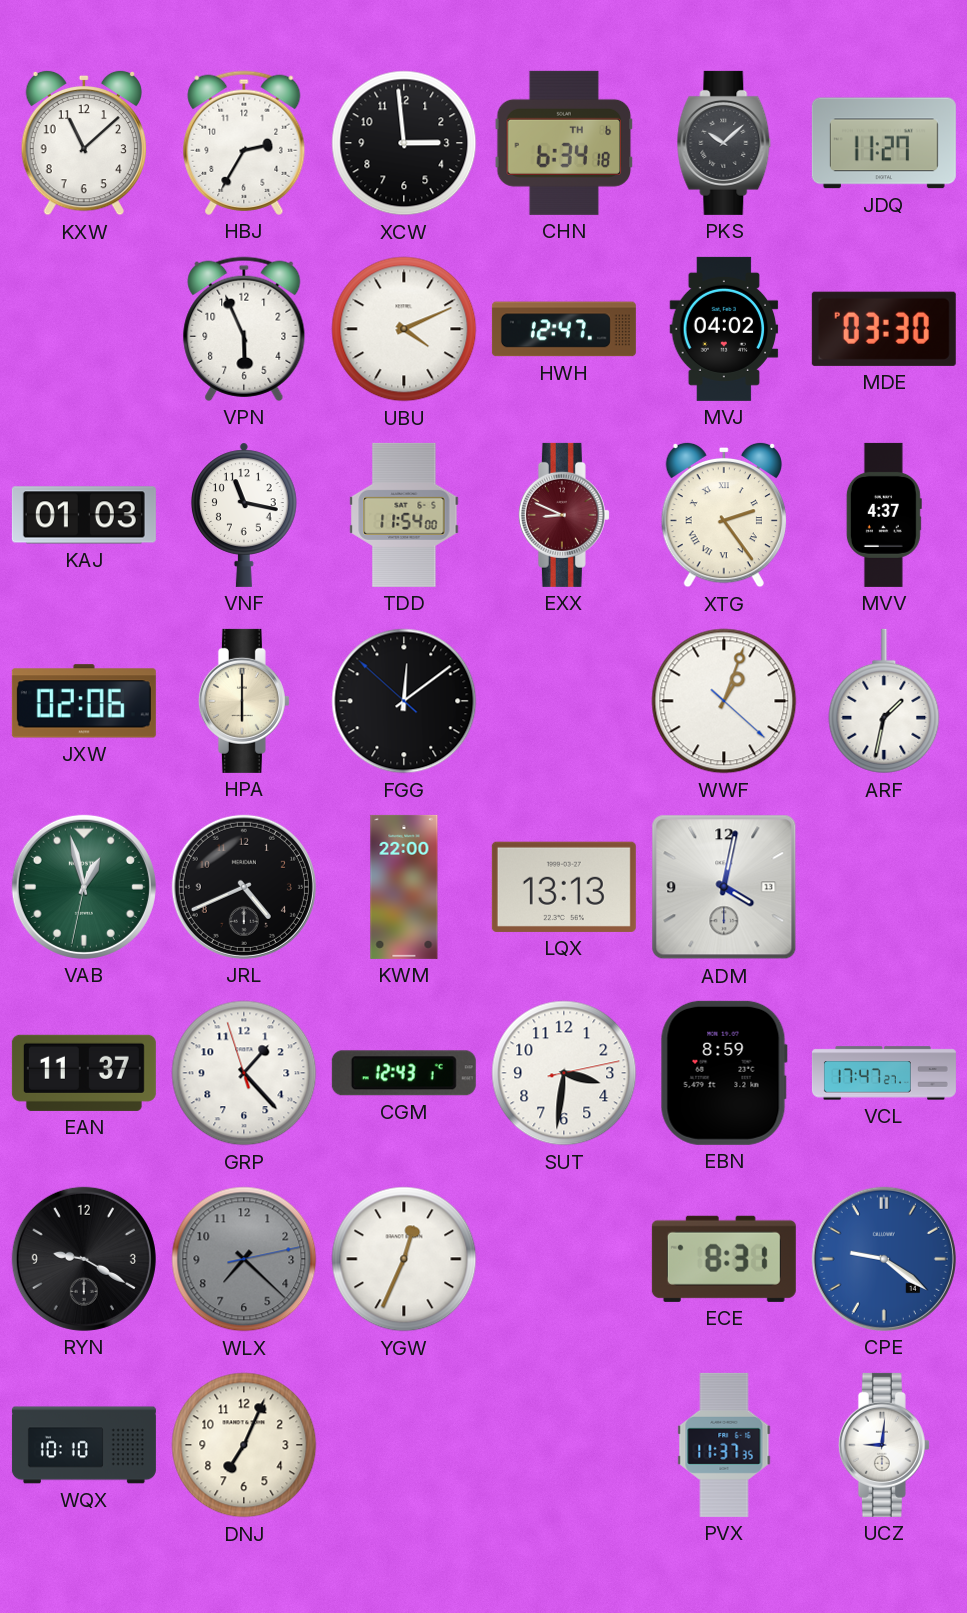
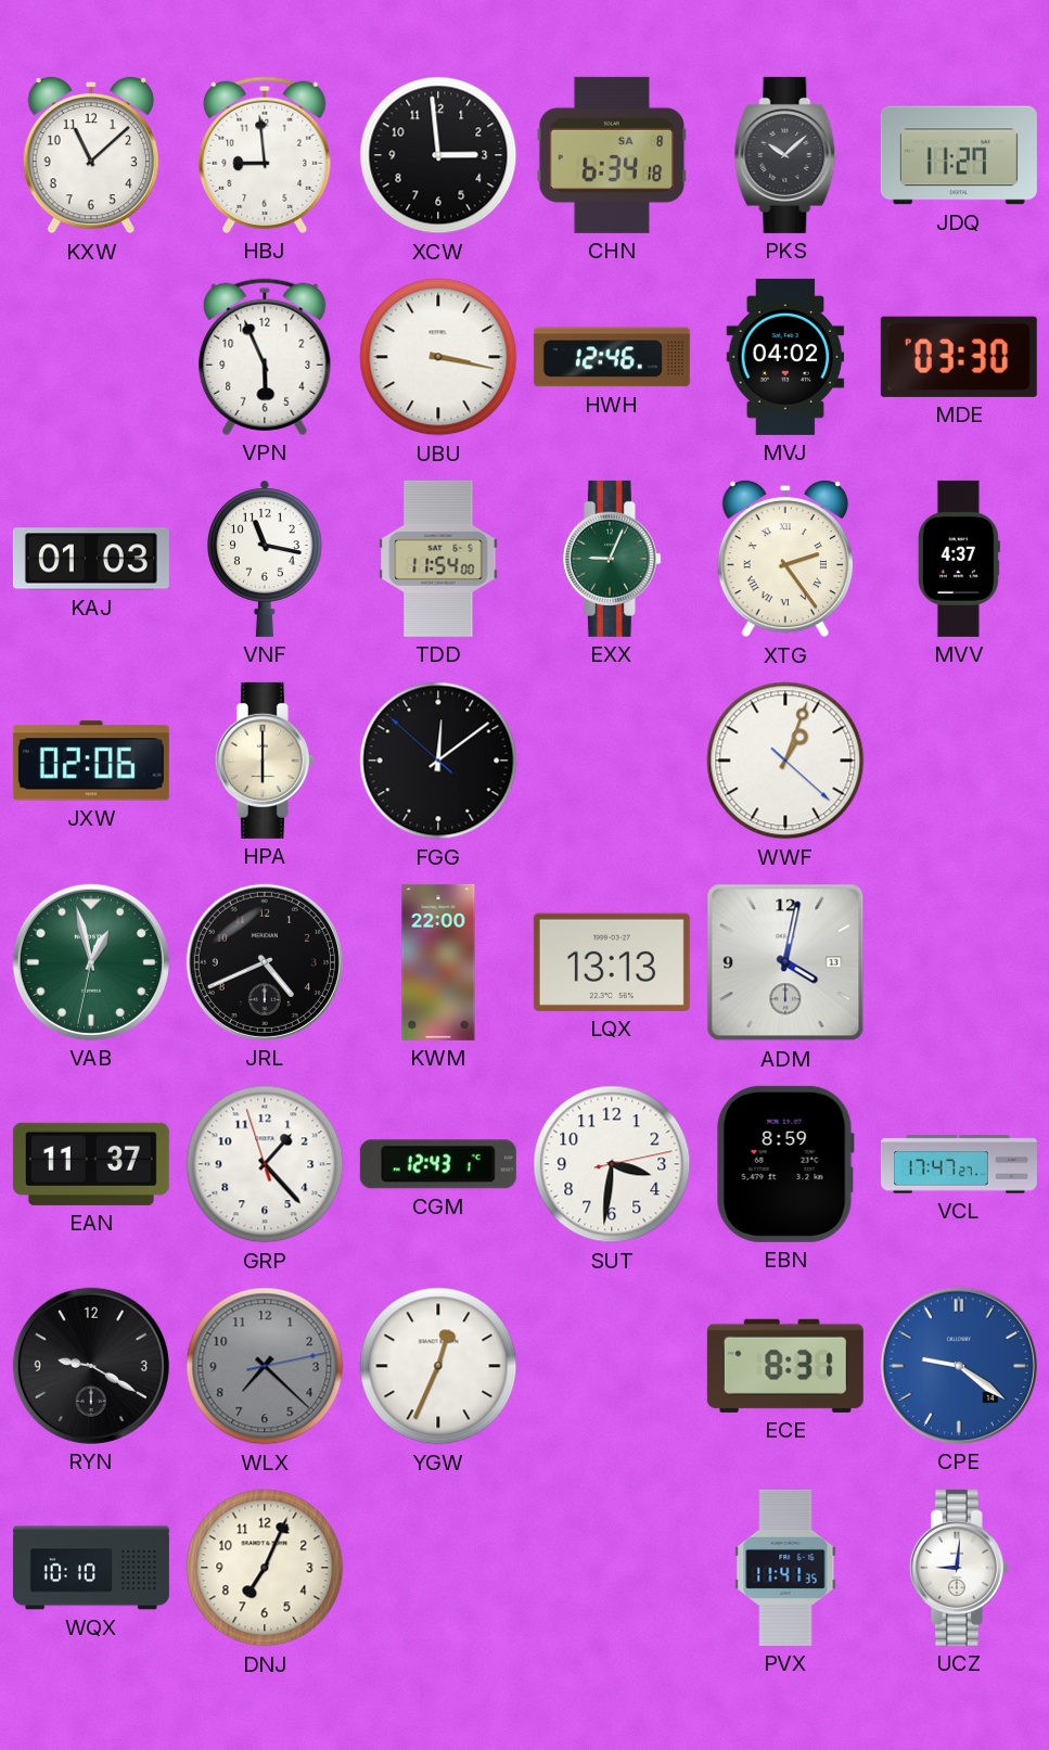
HBJ: 2:35 -> 8:59 (265, 155)
CHN date: TH 6 -> SA 8 (612, 155)
UBU: 4:11 -> 3:17 (438, 357)
HWH: 12:47 -> 12:46 (612, 357)
EXX: 8:49 -> 9:04 (612, 559)
EXX dial: burgundy -> green (612, 559)
ARF: 1:32 -> none (884, 701)
PVX: 11:37 -> 11:41 (785, 1568)
